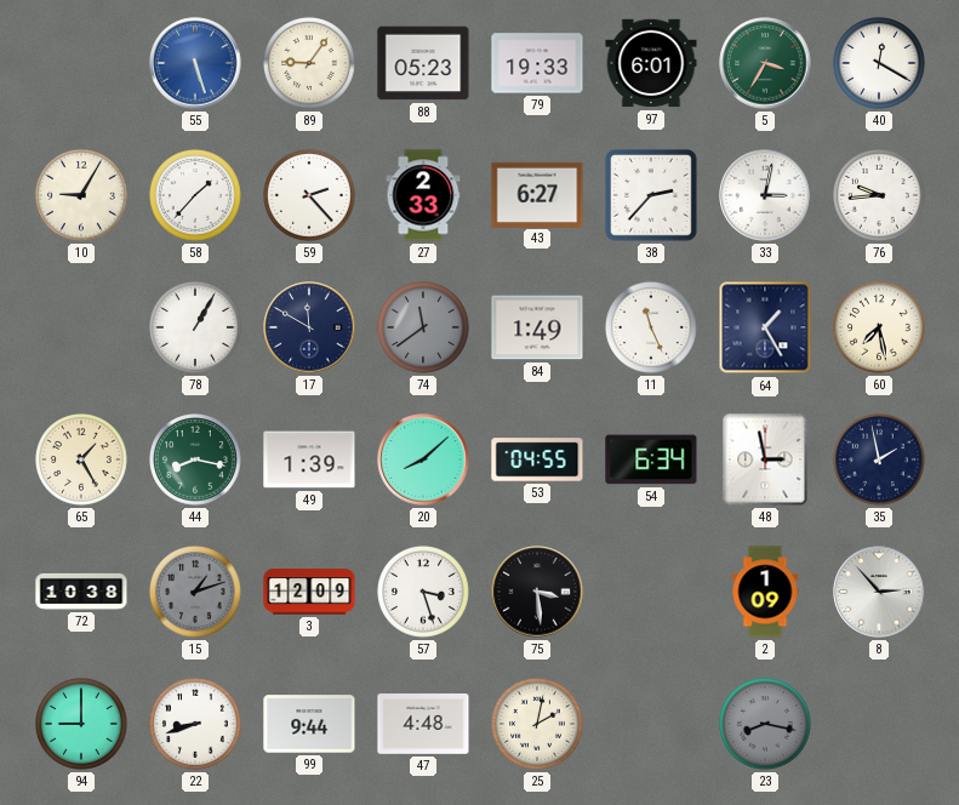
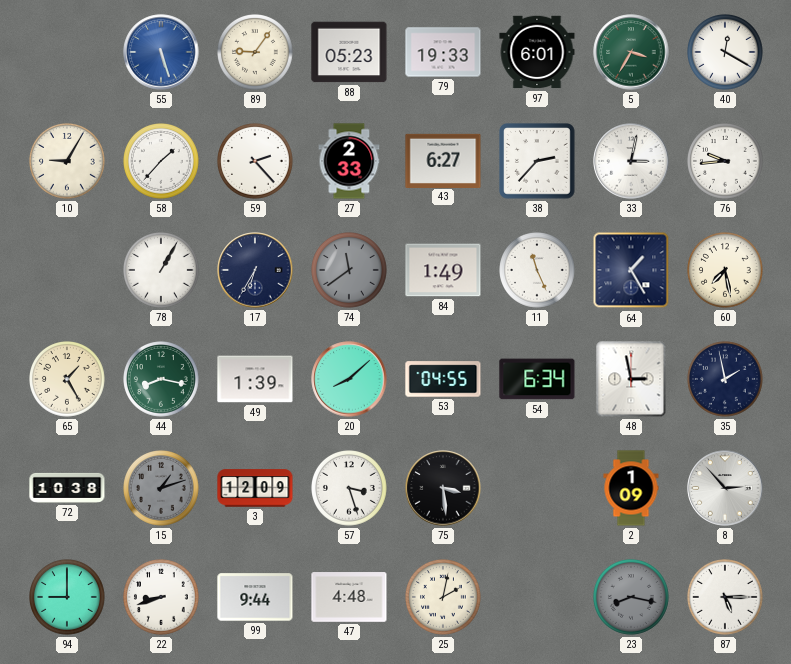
17: 11:50 -> 6:35 (255, 270)
87: none -> 5:15 (726, 598)
